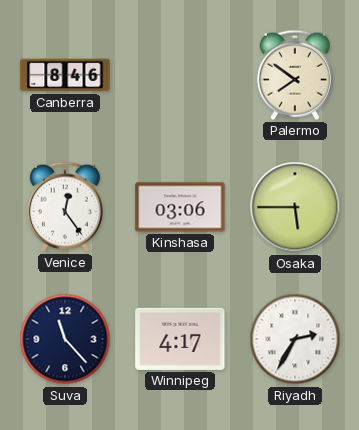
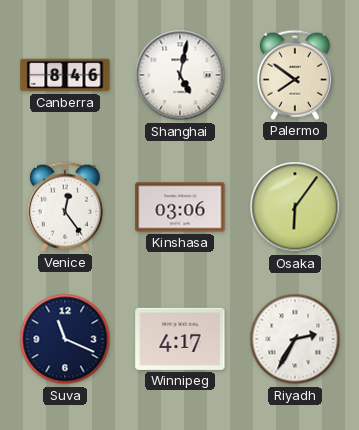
Shanghai: none -> 5:02 (180, 75)
Osaka: 5:45 -> 6:06 (295, 207)
Suva: 11:23 -> 11:19 (65, 339)
